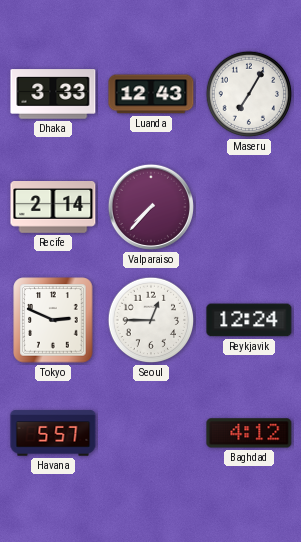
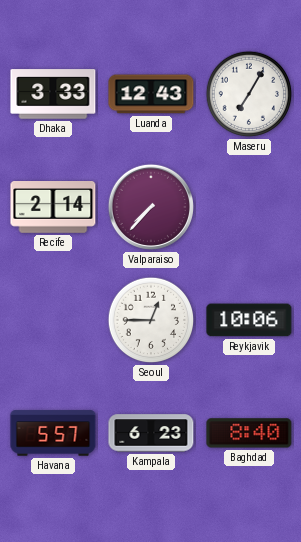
Tokyo: 2:49 -> none (53, 320)
Reykjavik: 12:24 -> 10:06 (249, 320)
Kampala: none -> 6:23 (151, 433)
Baghdad: 4:12 -> 8:40 (249, 433)
